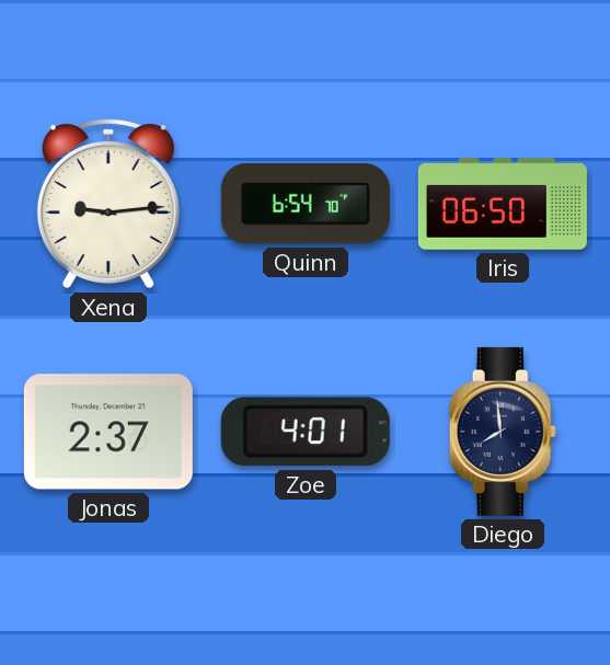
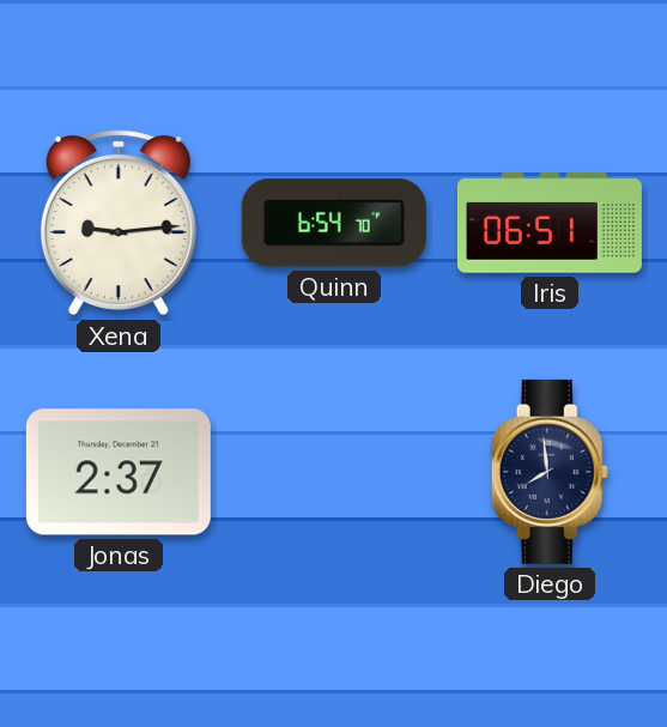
Iris: 06:50 -> 06:51 (550, 223)
Zoe: 4:01 -> none (306, 432)
